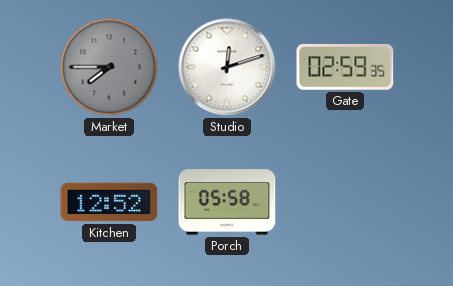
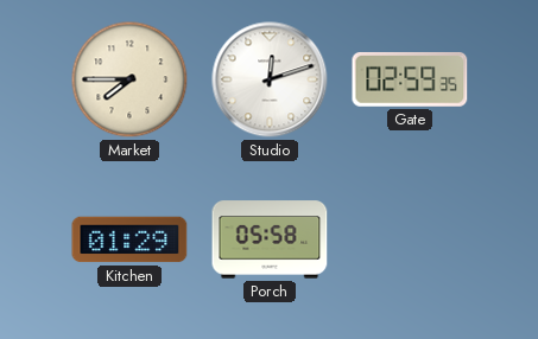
Market dial: grey -> cream (129, 79)
Kitchen: 12:52 -> 01:29 (129, 239)
